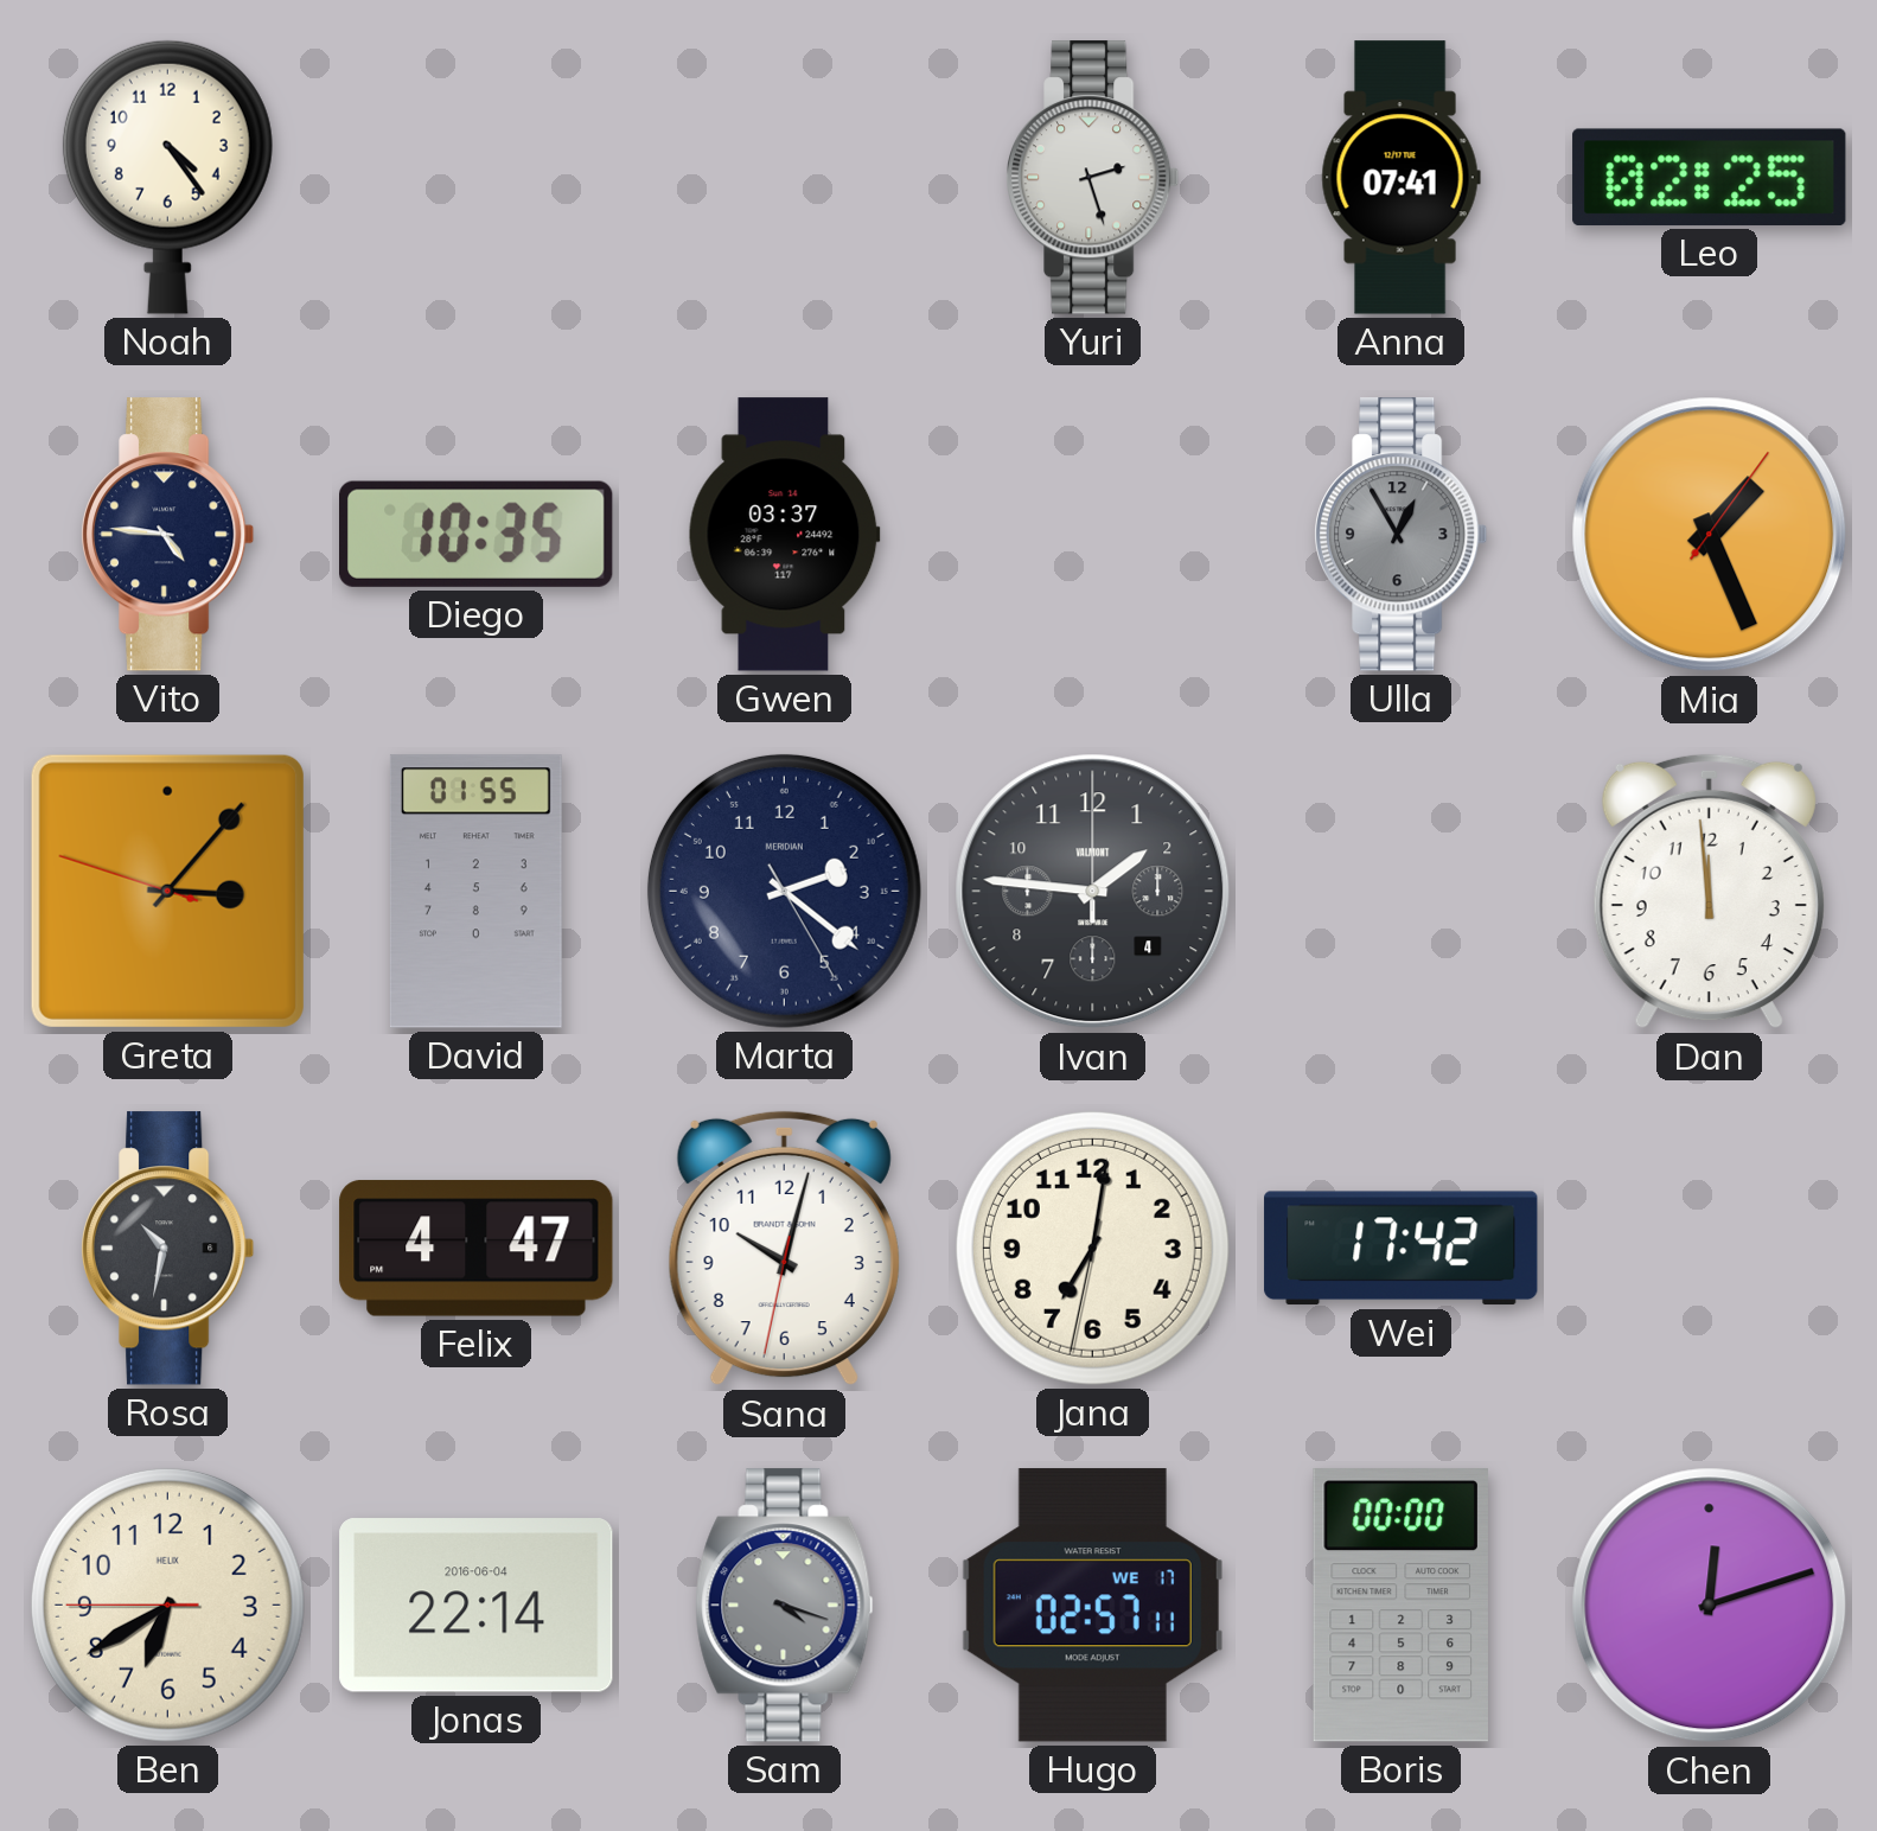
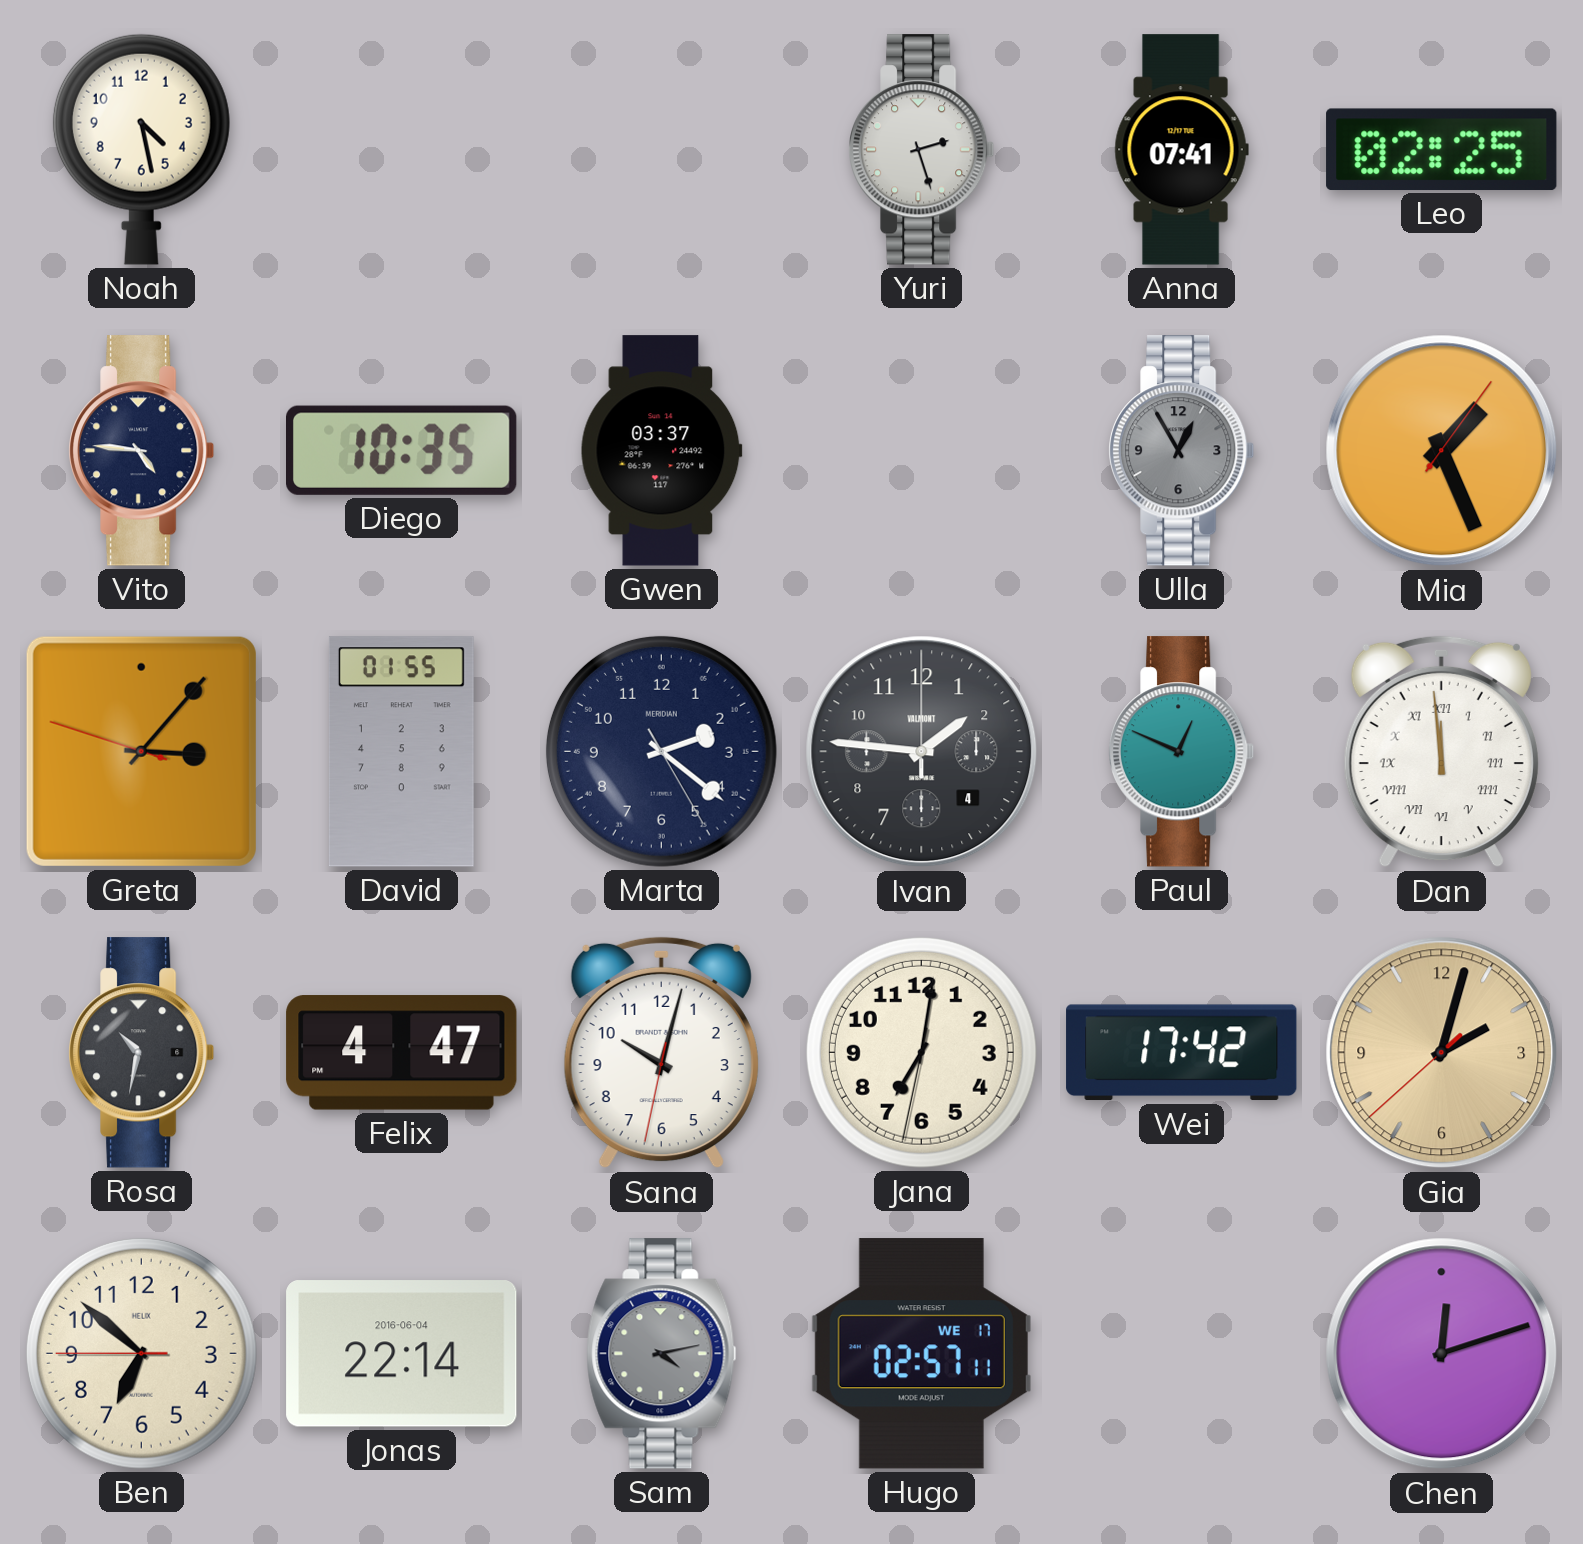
Noah: 4:24 -> 4:28 (141, 149)
Paul: none -> 12:49 (1182, 752)
Dan numerals: Arabic -> Roman (1441, 752)
Gia: none -> 2:02 (1442, 1053)
Ben: 6:39 -> 6:51 (141, 1353)
Sam: 4:18 -> 4:13 (662, 1354)
Boris: 00:00 -> none (1400, 1606)
